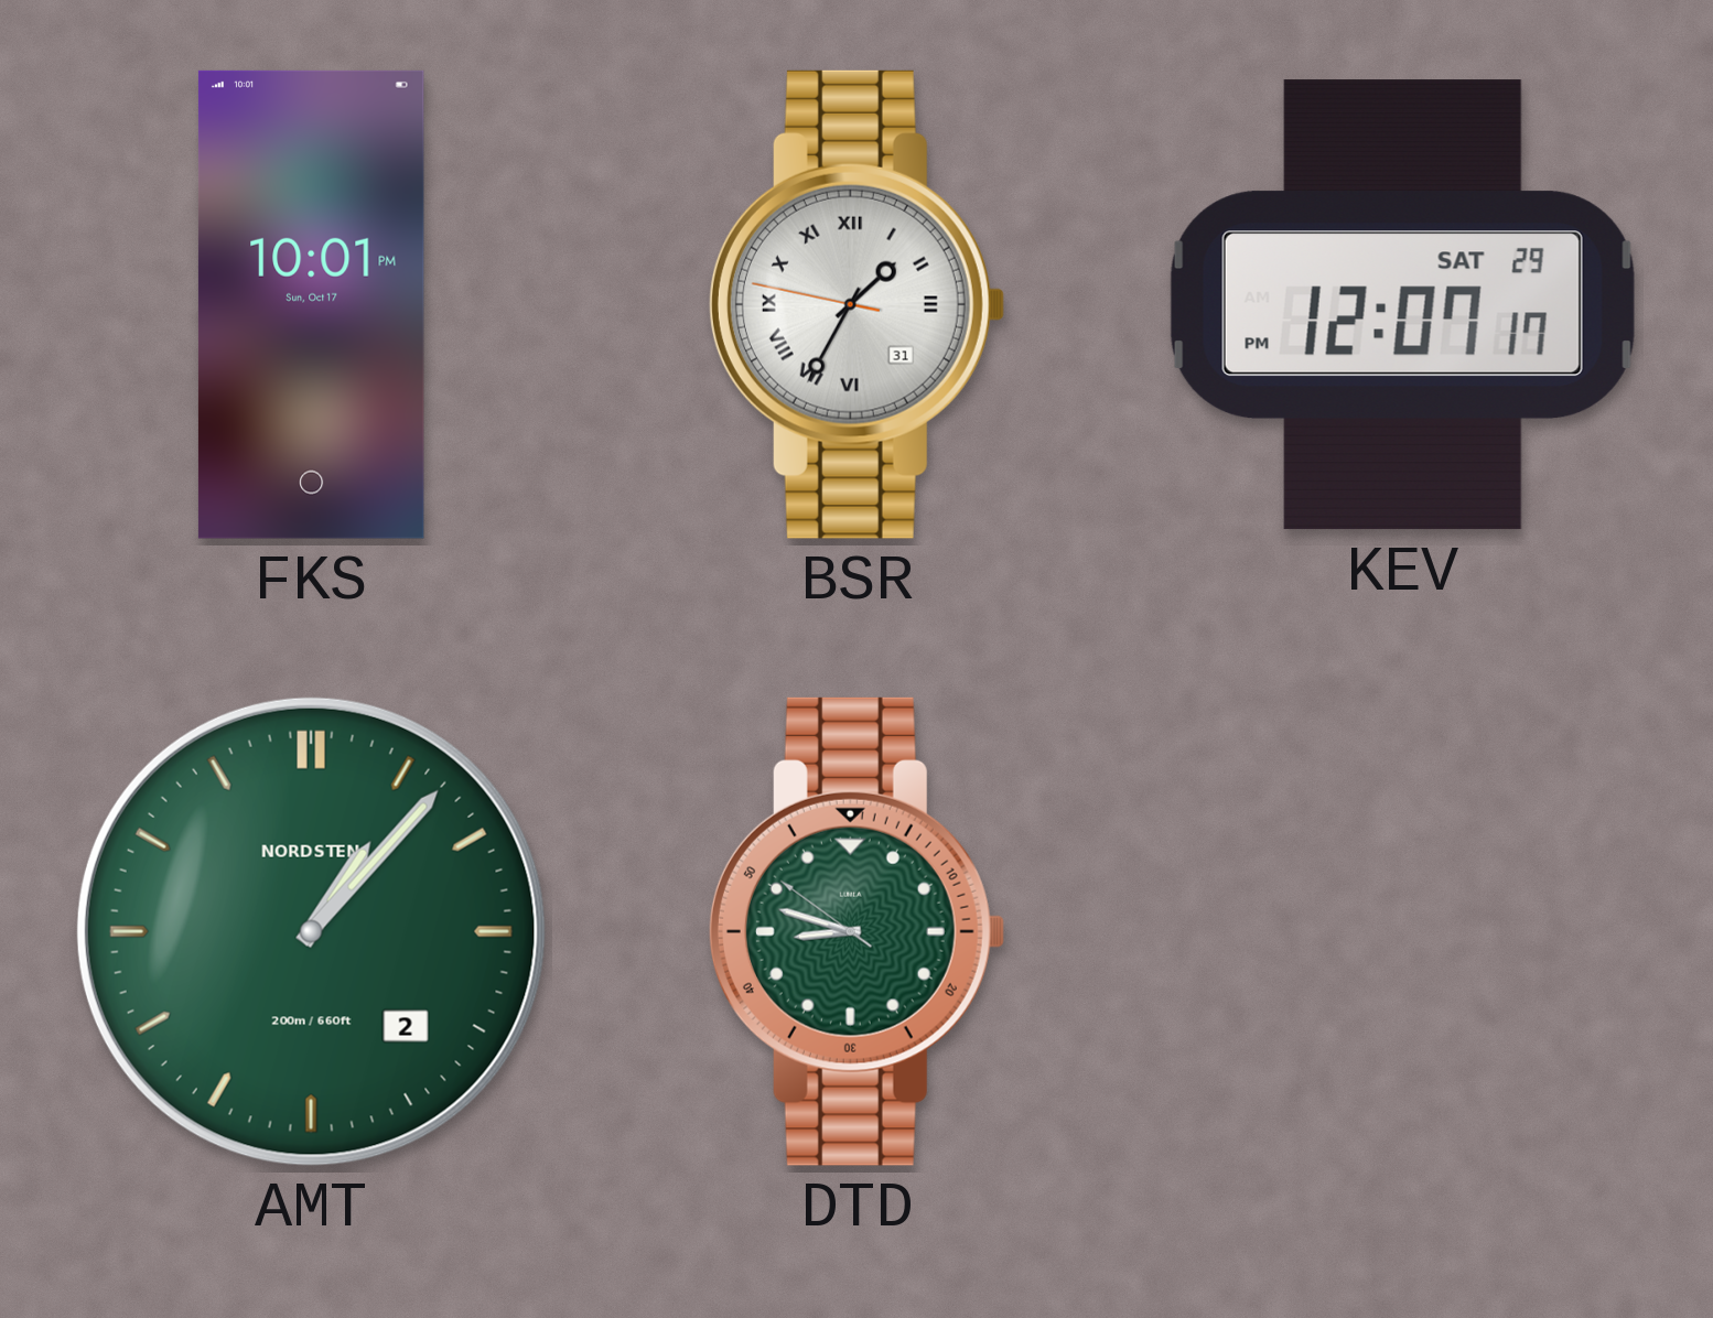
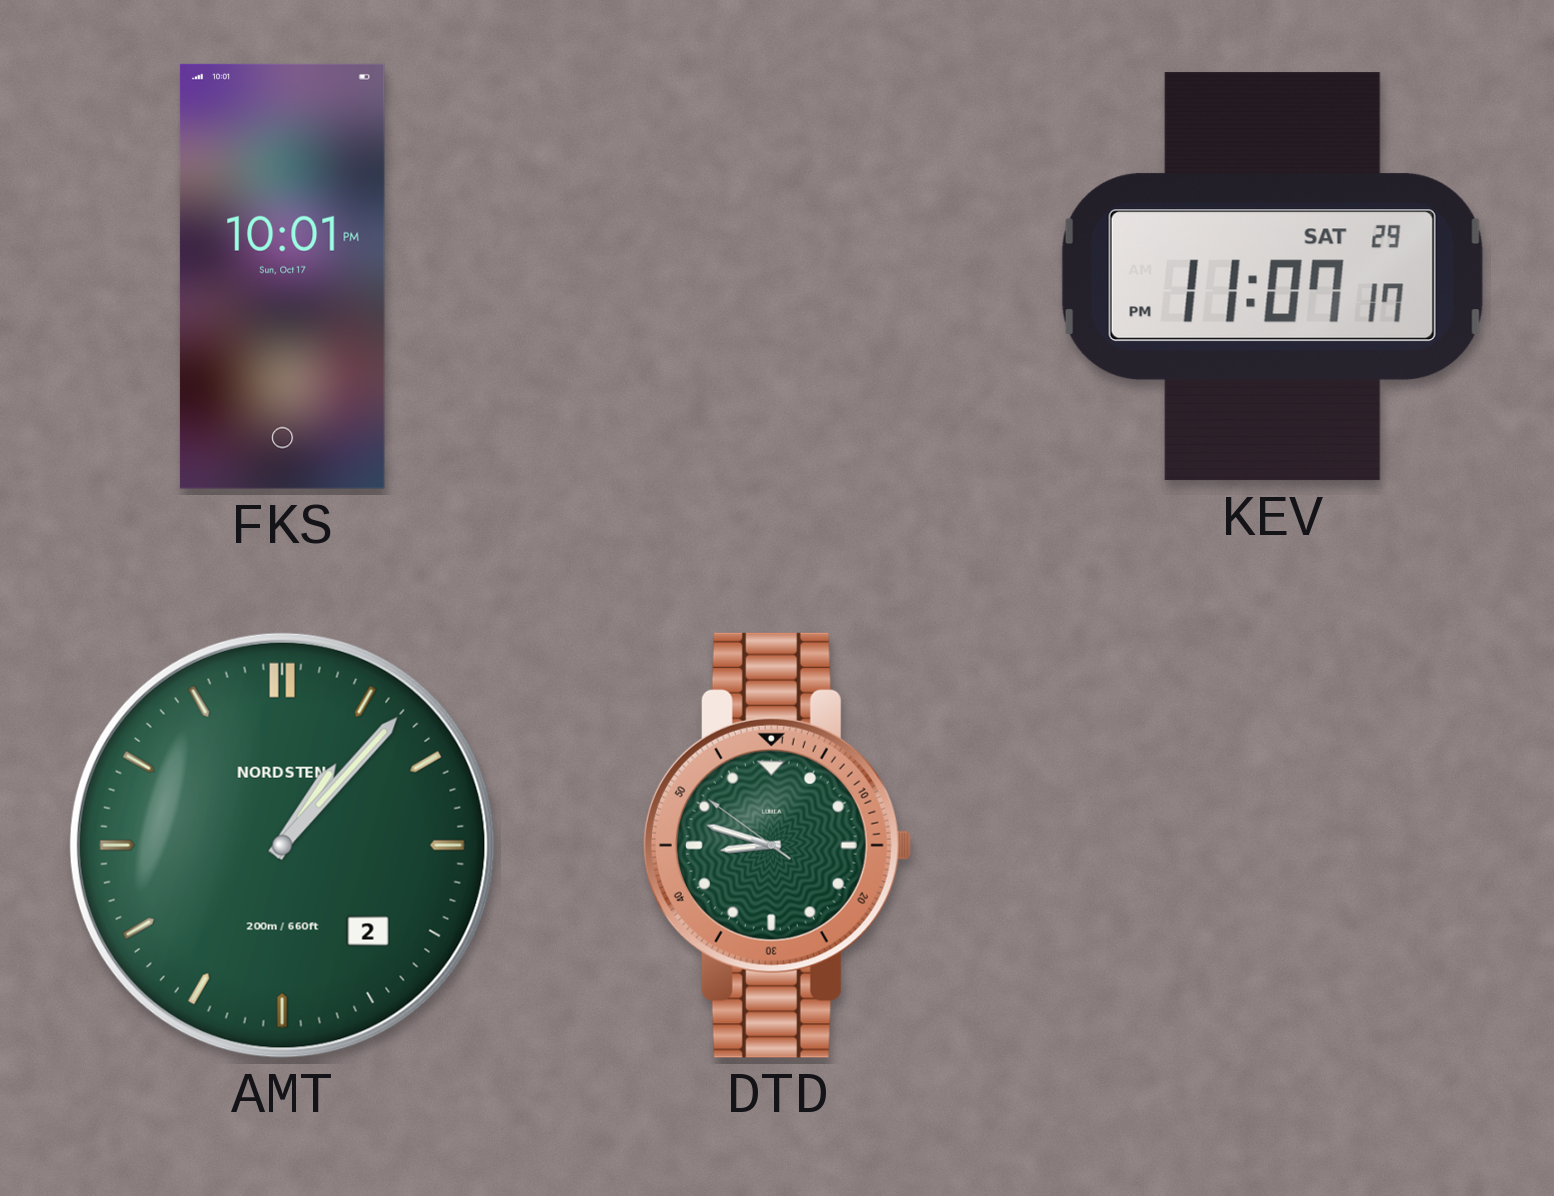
BSR: 1:34 -> none (856, 304)
KEV: 12:07 -> 11:07 (1272, 277)
